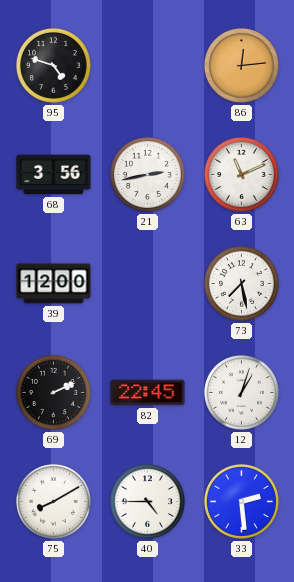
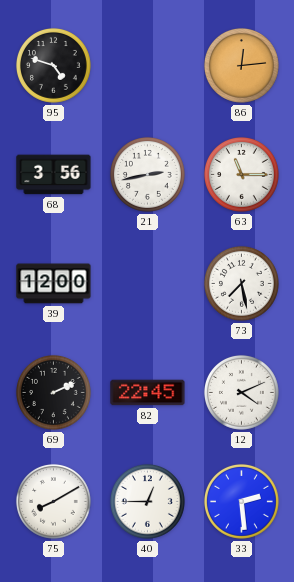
63: 11:11 -> 11:15 (241, 174)
12: 1:03 -> 4:11 (241, 392)
40: 4:45 -> 12:45 (147, 501)
